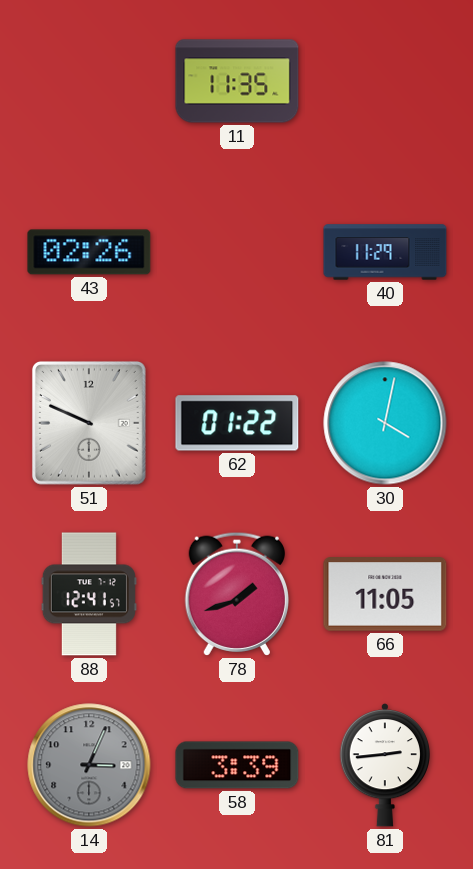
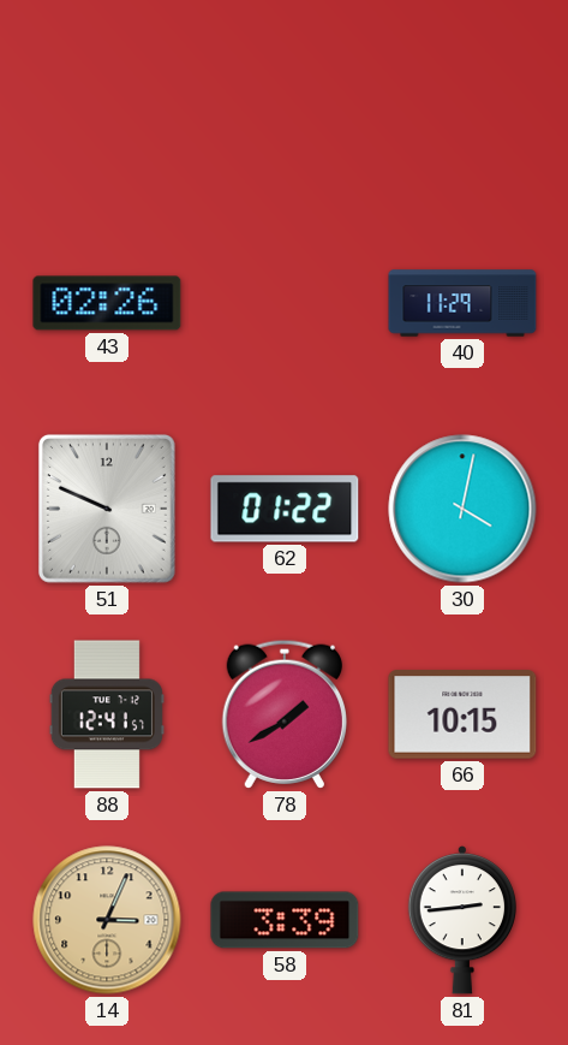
11: 11:35 -> none (237, 81)
78: 1:42 -> 1:40 (283, 714)
66: 11:05 -> 10:15 (462, 714)
14 dial: grey -> champagne (107, 920)
